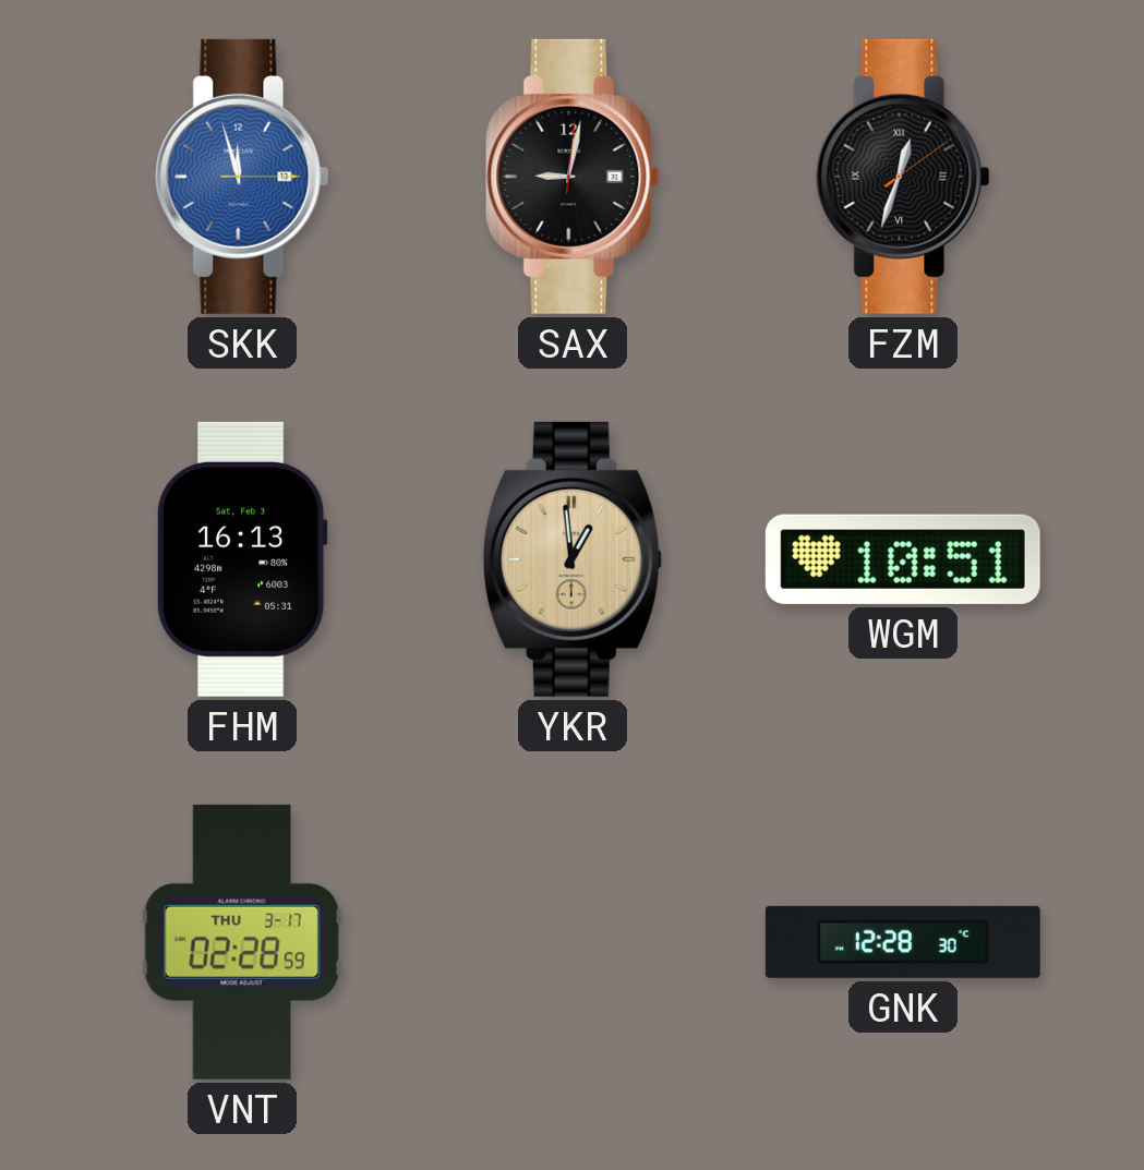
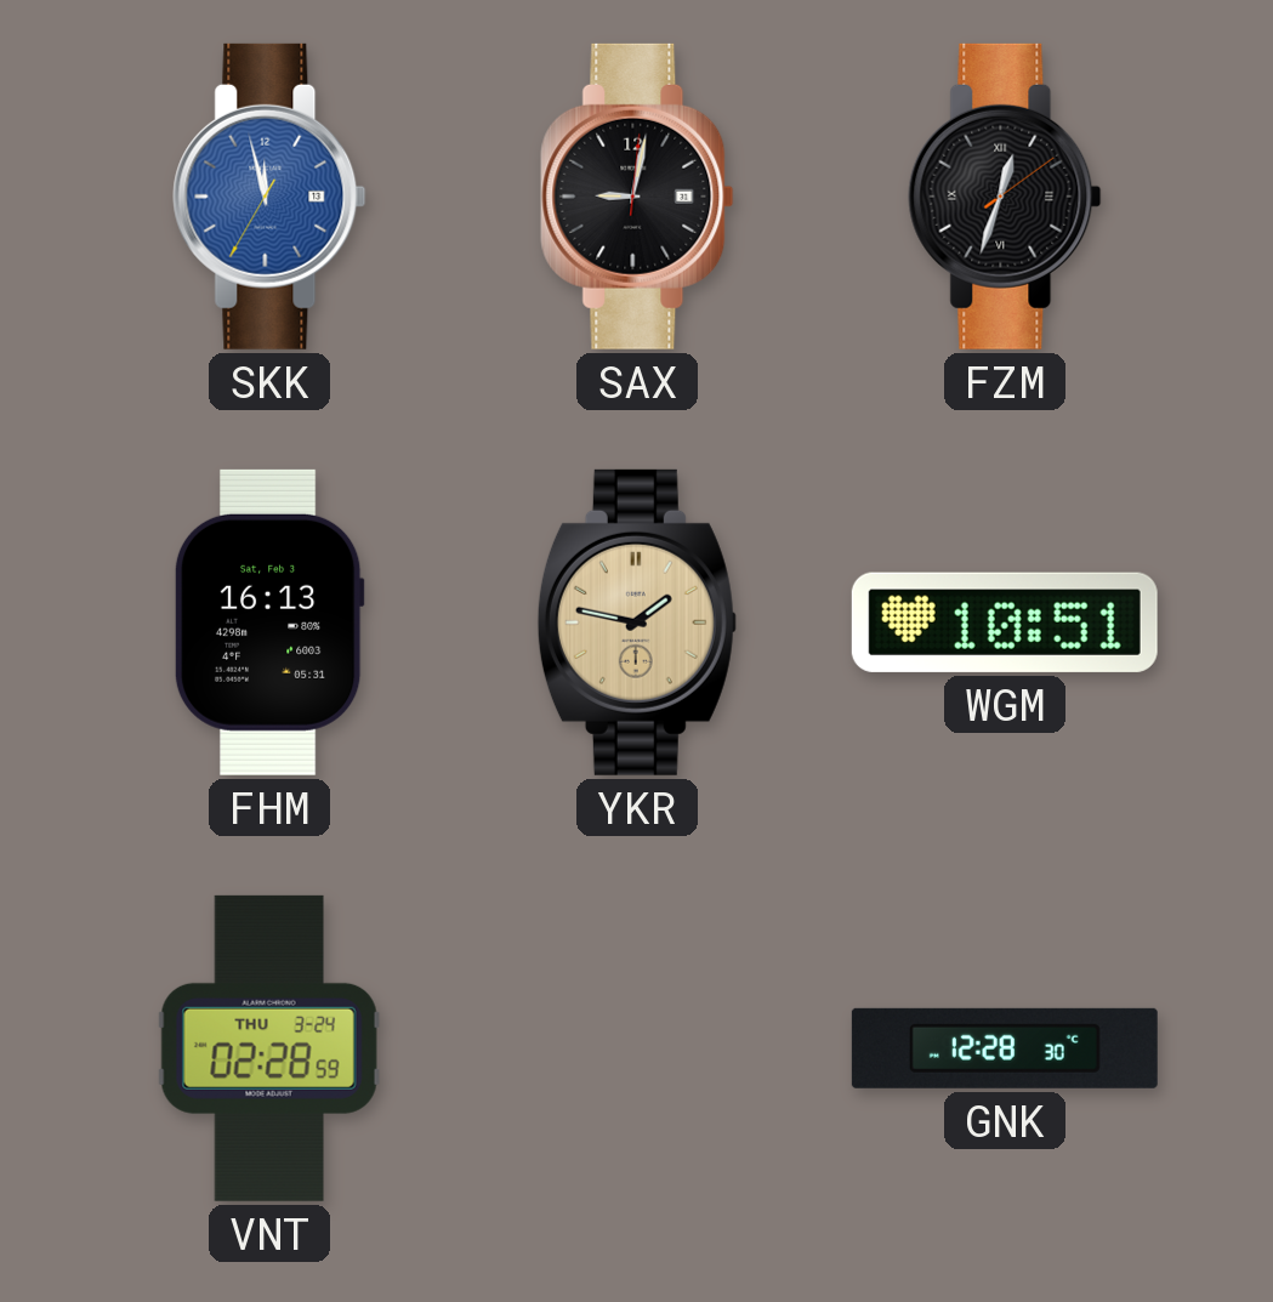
SKK: 11:57:15 -> 11:57:35 (269, 197)
YKR: 12:59 -> 1:47 (637, 622)
VNT date: THU 3-17 -> THU 3-24 (269, 1048)
